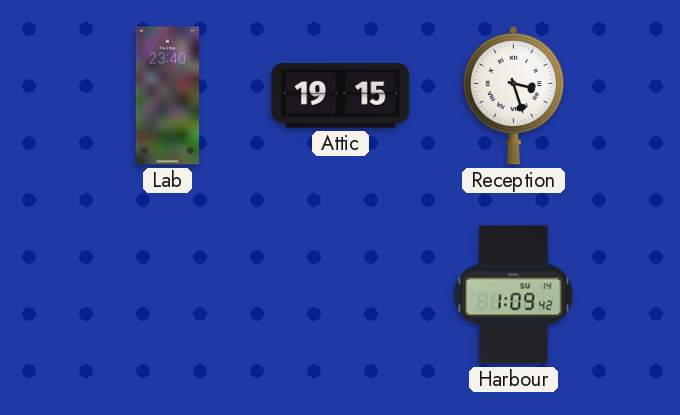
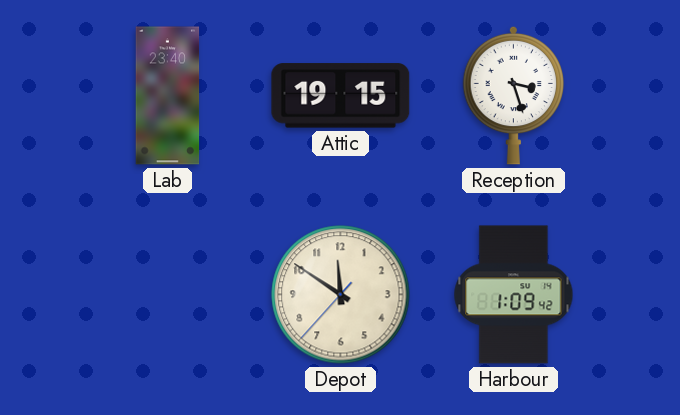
Depot: none -> 11:50 (341, 295)
